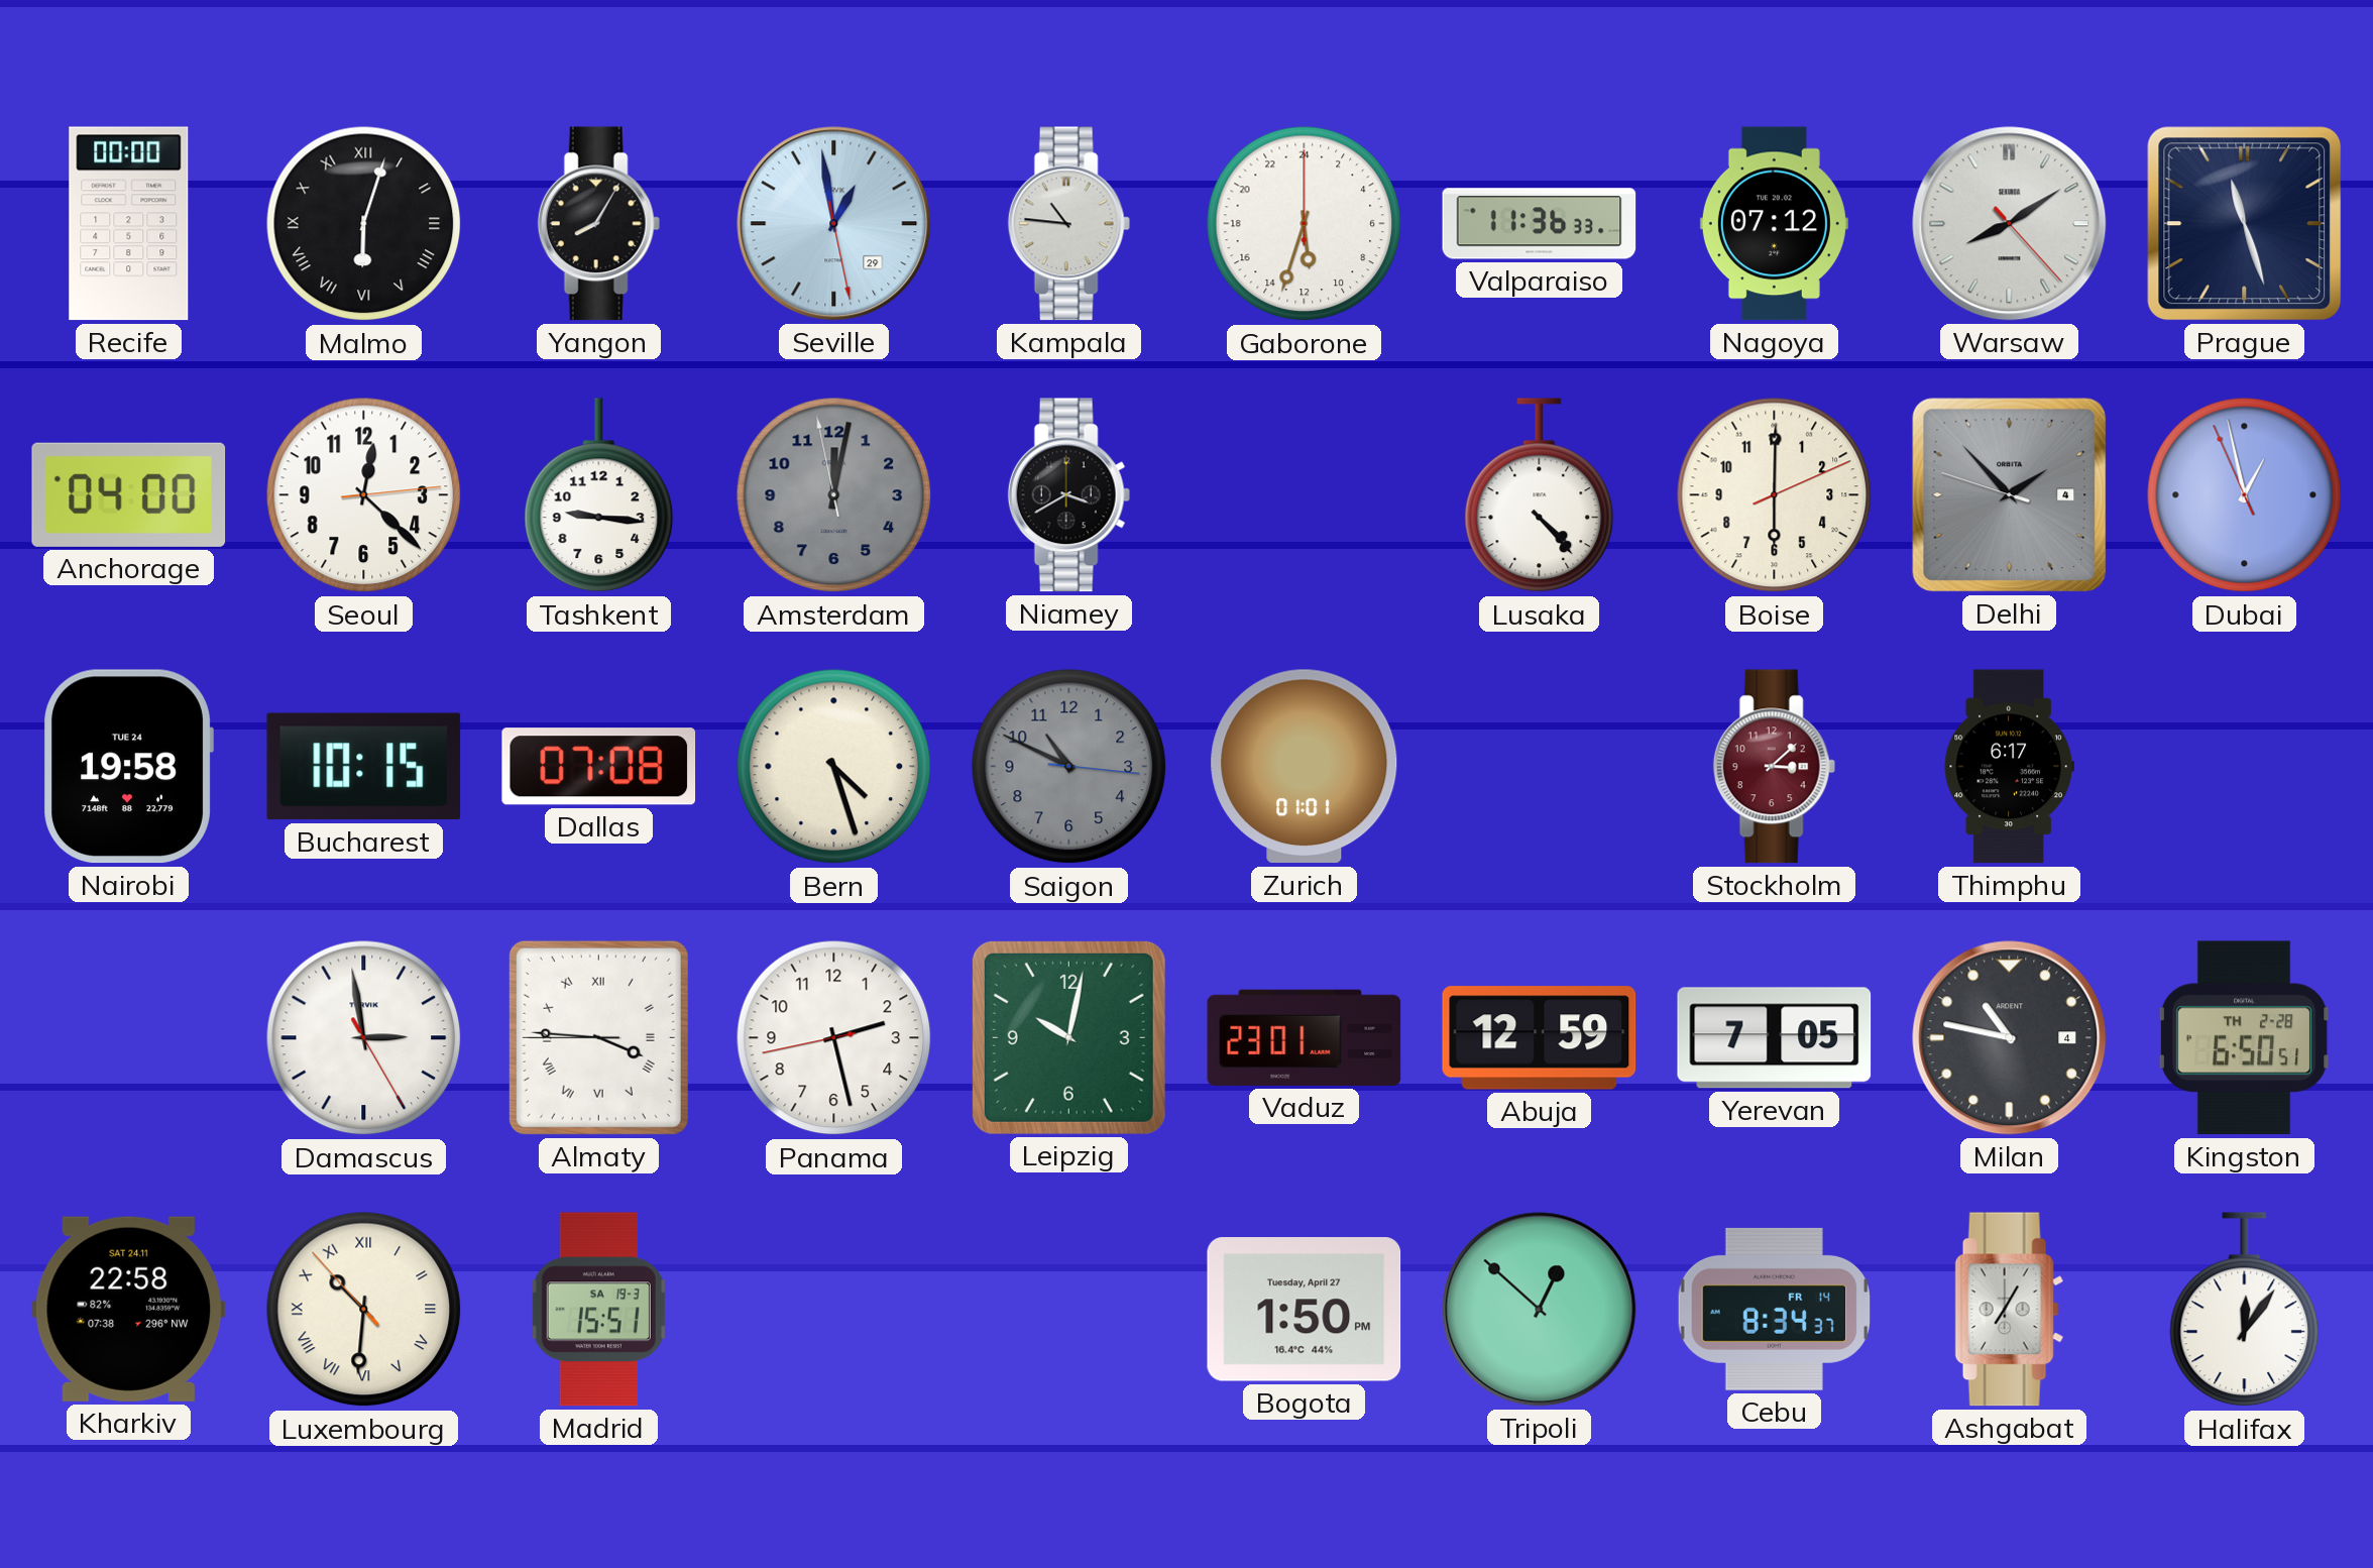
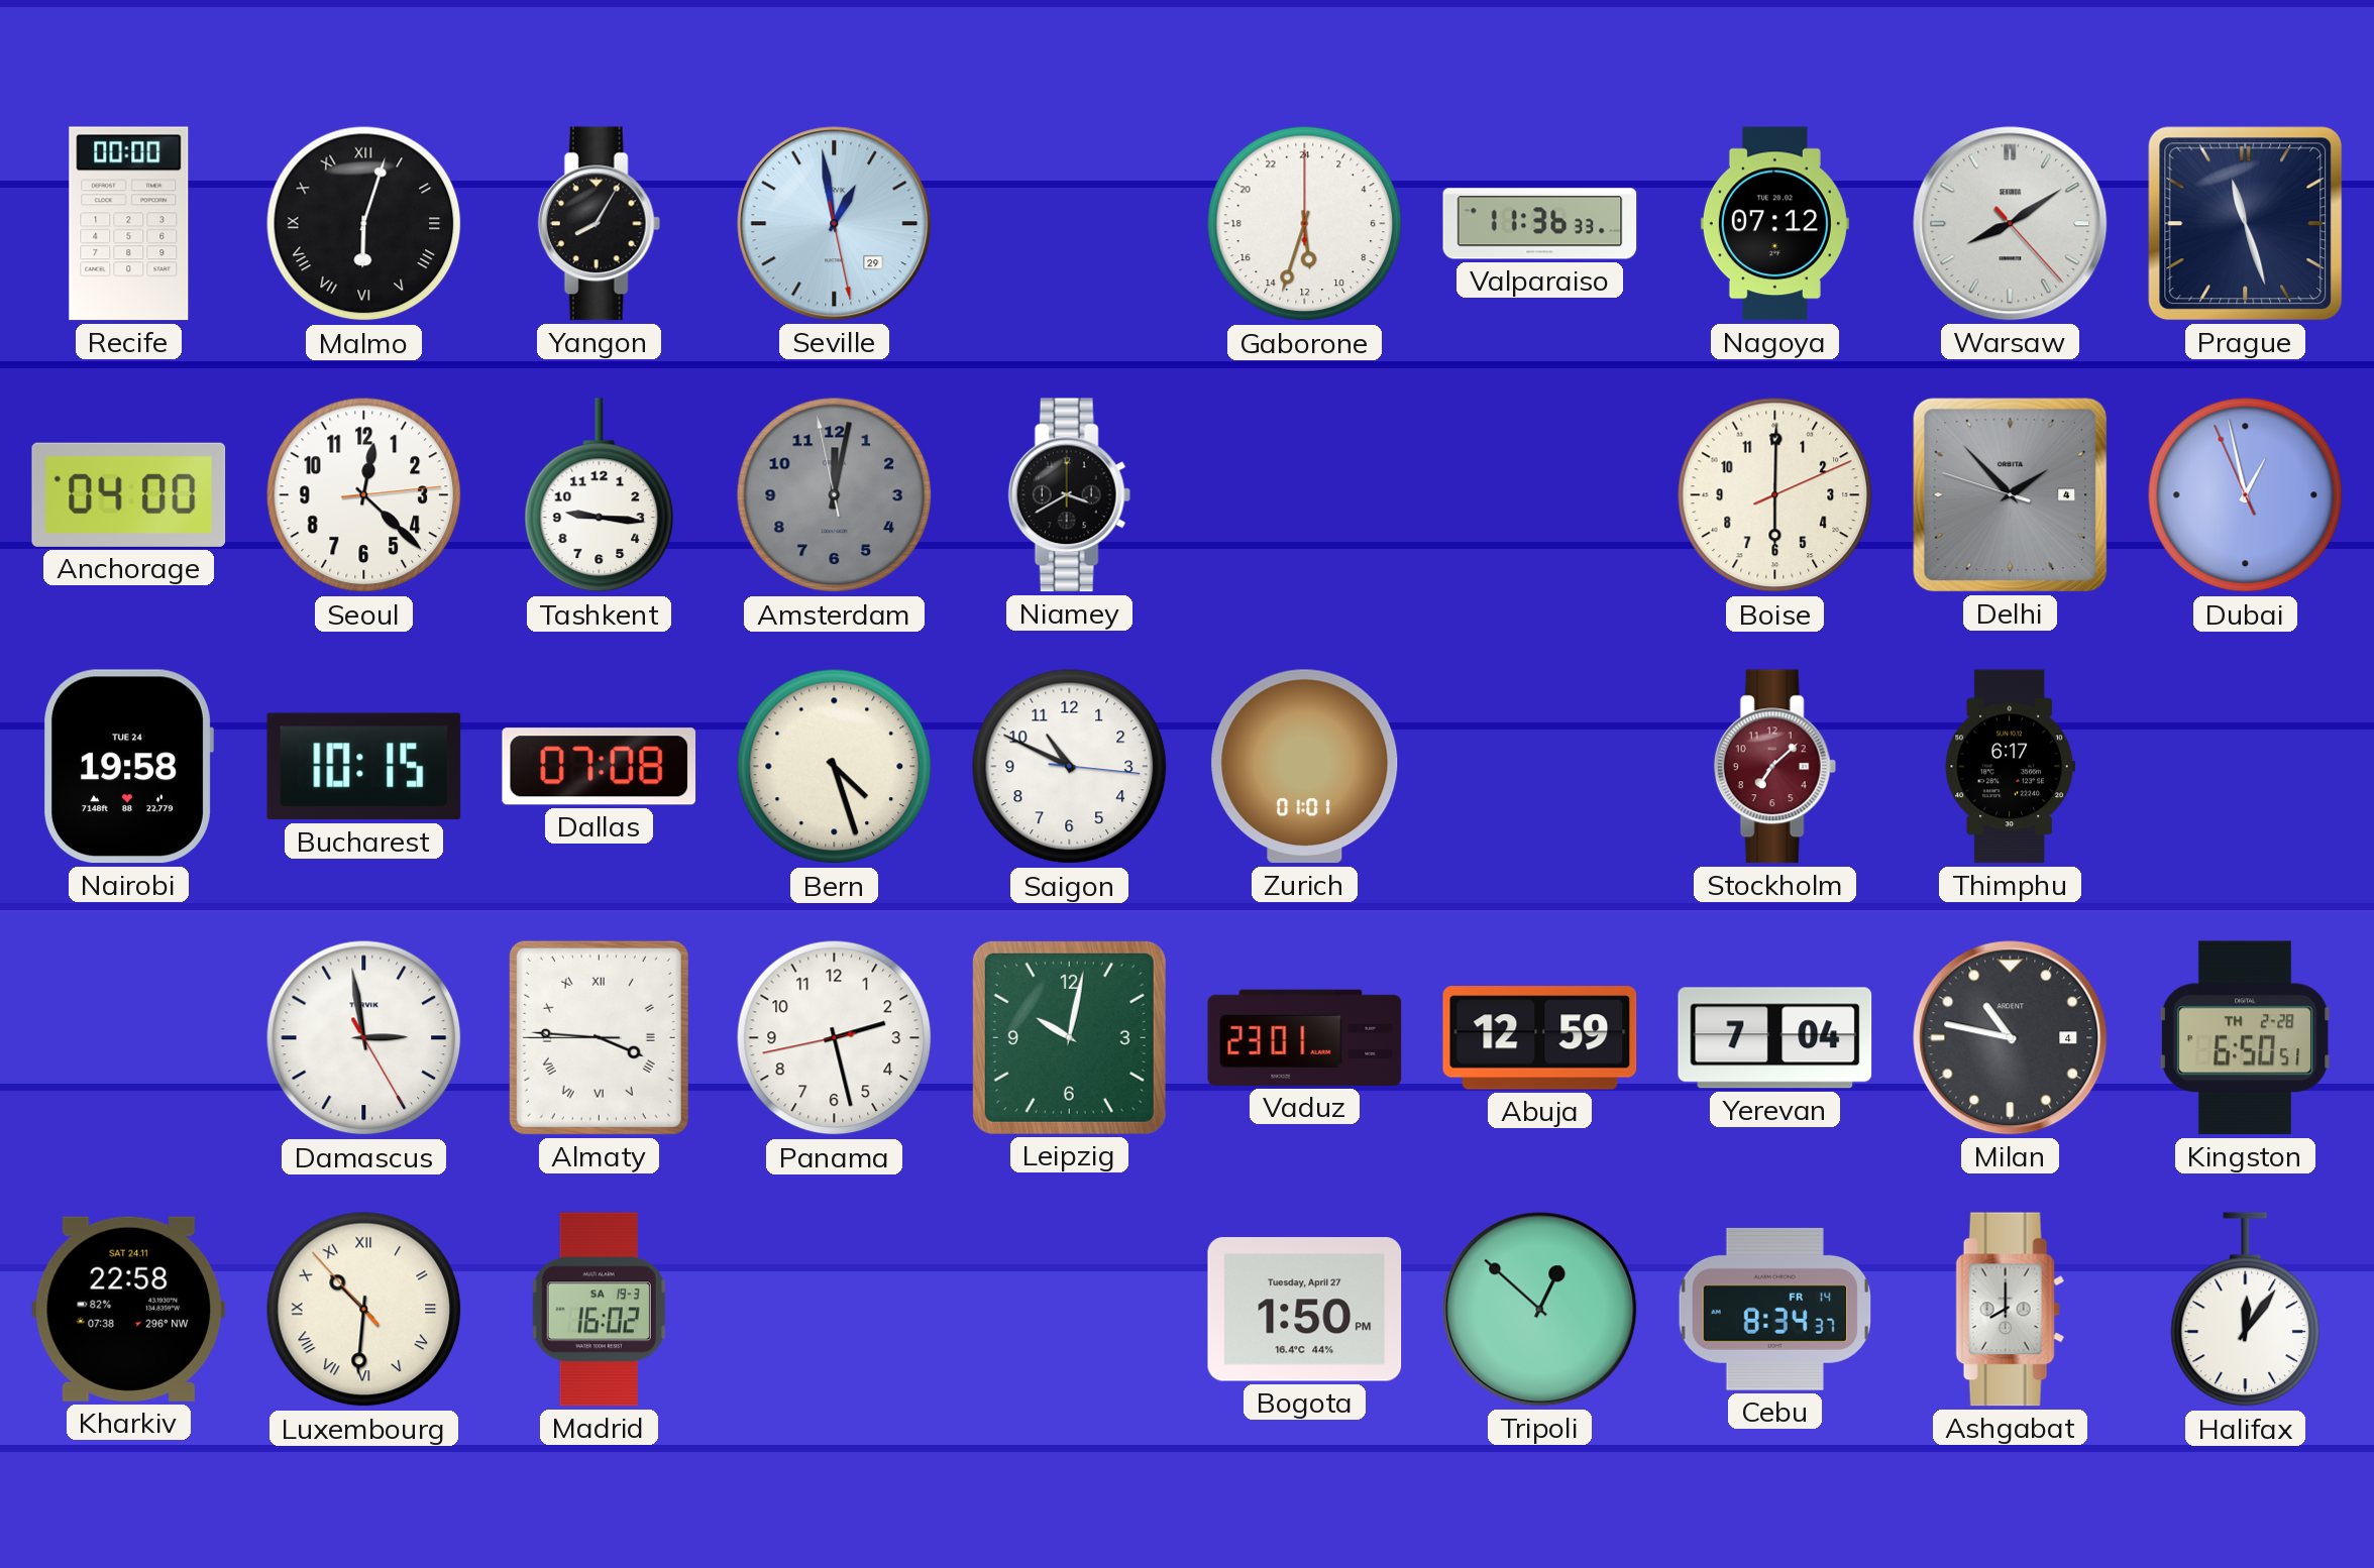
Kampala: 10:46 -> none (1068, 224)
Lusaka: 4:23 -> none (1540, 495)
Saigon dial: grey -> white (1070, 767)
Stockholm: 3:08 -> 7:08 (1774, 767)
Yerevan: 7:05 -> 7:04 (1775, 1038)
Madrid: 15:51 -> 16:02 (599, 1310)
Ashgabat: 7:05 -> 8:00 (2011, 1310)
